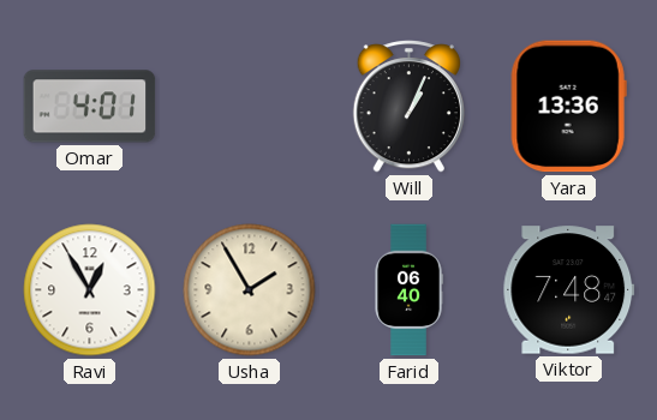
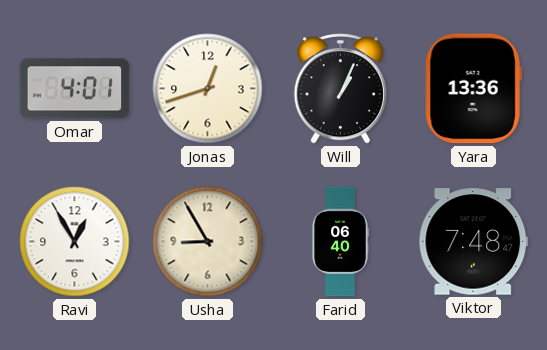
Jonas: none -> 12:42 (208, 89)
Usha: 1:55 -> 8:55 (208, 242)
